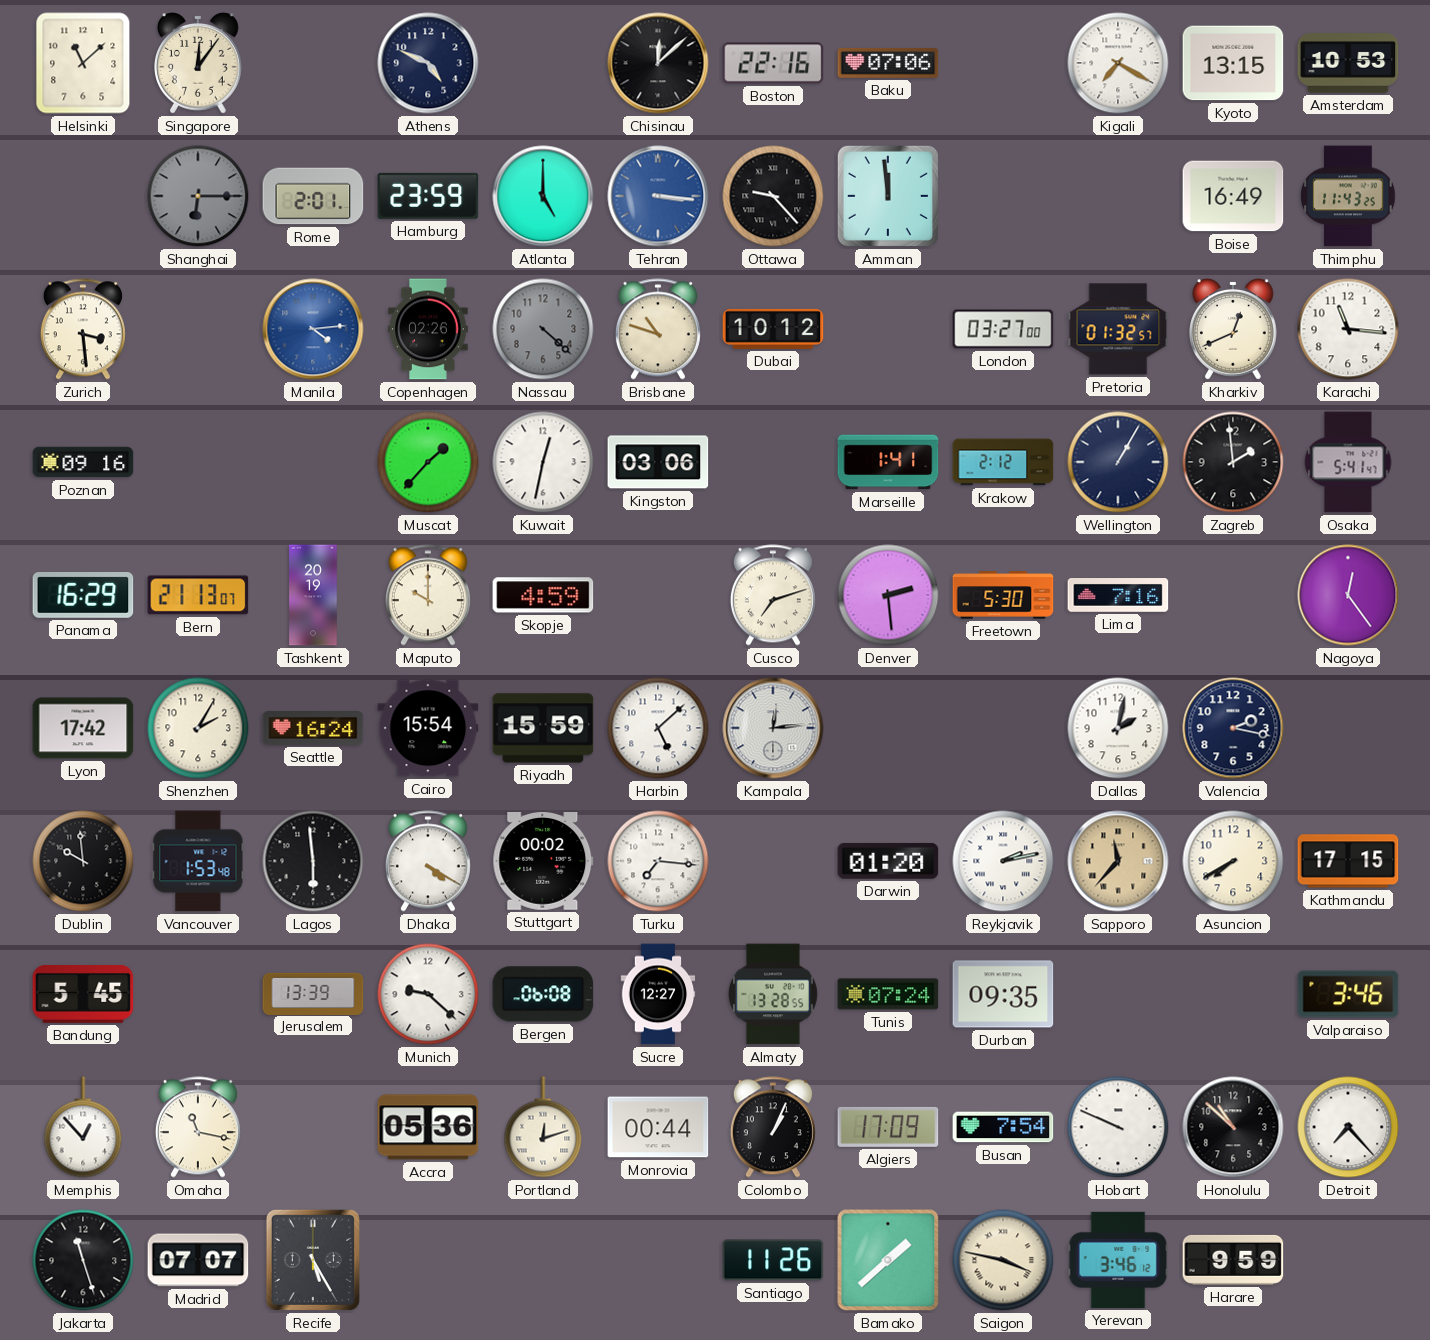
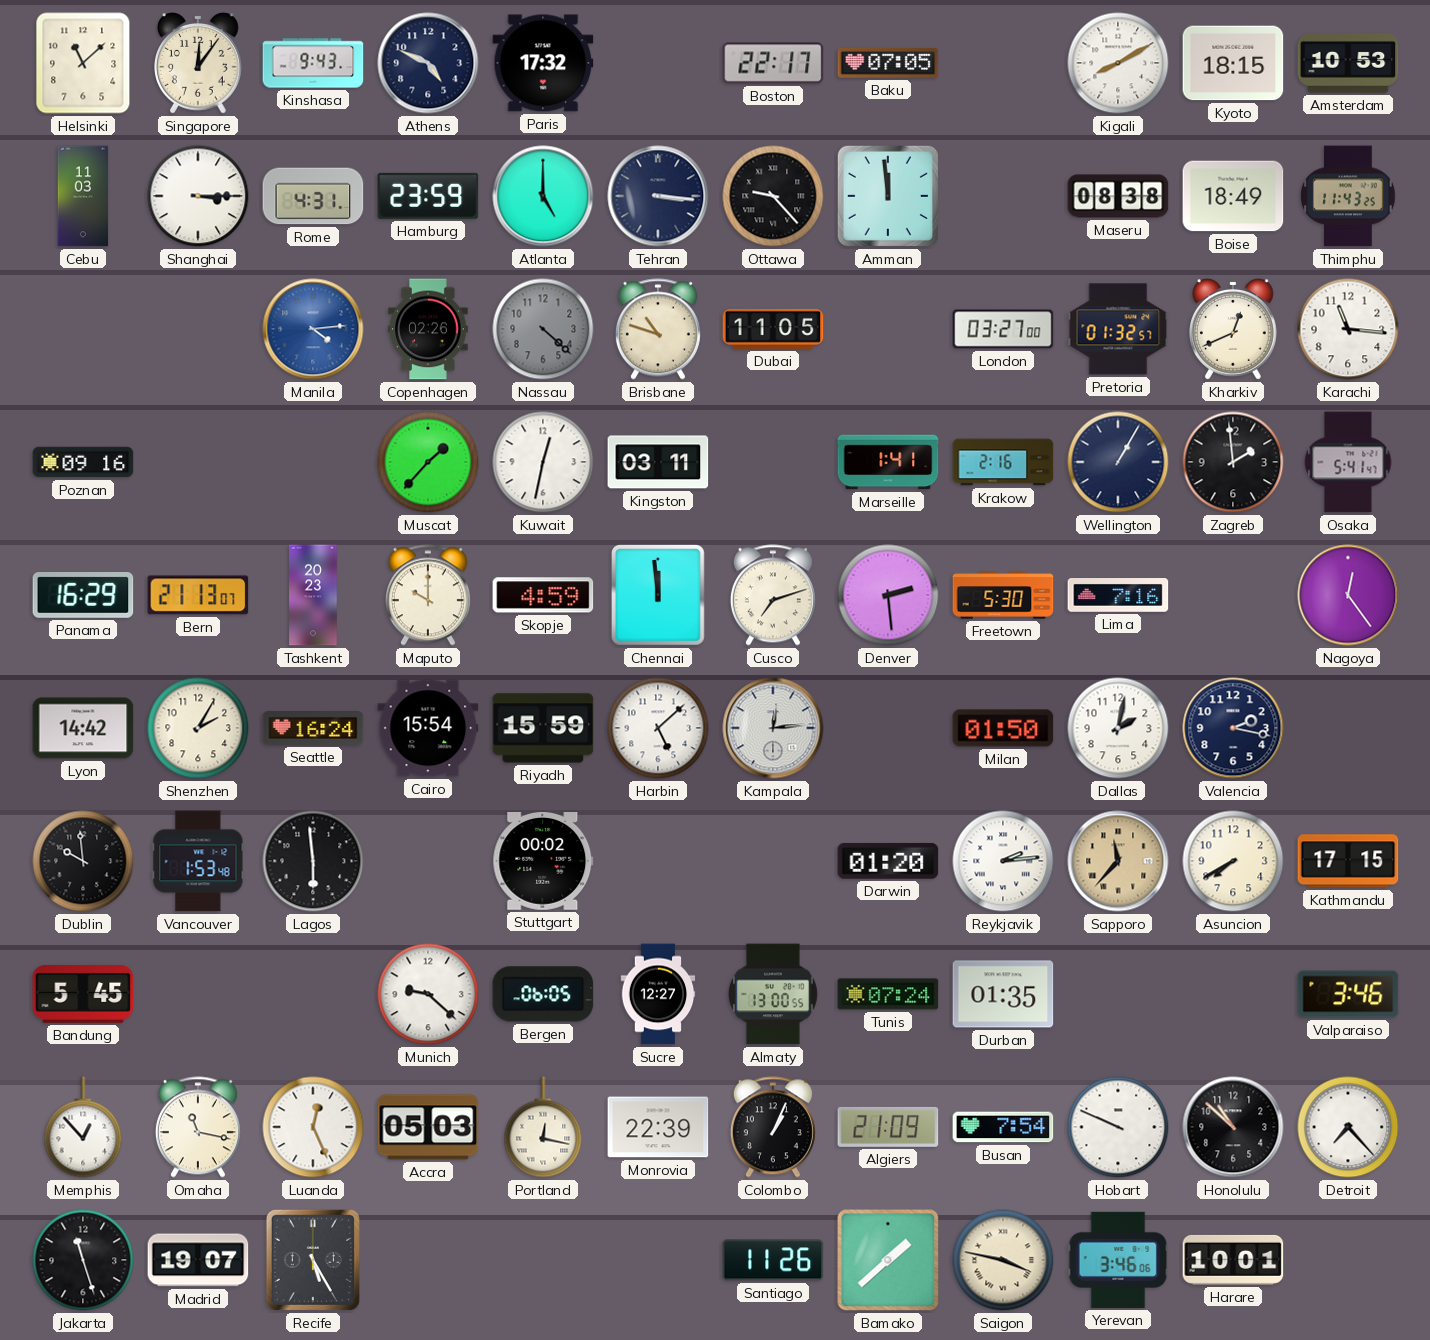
Kinshasa: none -> 9:43 (313, 63)
Paris: none -> 17:32 (543, 63)
Chisinau: 12:08 -> none (658, 63)
Boston: 22:16 -> 22:17 (773, 63)
Baku: 07:06 -> 07:05 (888, 63)
Kigali: 7:20 -> 8:10 (1118, 63)
Kyoto: 13:15 -> 18:15 (1233, 63)
Cebu: none -> 11:03 (83, 196)
Shanghai: 6:15 -> 3:15 (198, 196)
Shanghai dial: grey -> white (198, 196)
Rome: 2:01 -> 4:31 (313, 196)
Tehran dial: blue -> navy (658, 196)
Maseru: none -> 08:38 (1118, 196)
Boise: 16:49 -> 18:49 (1233, 196)
Zurich: 3:29 -> none (83, 329)
Dubai: 10:12 -> 11:05 (773, 329)
Kingston: 03:06 -> 03:11 (658, 462)
Krakow: 2:12 -> 2:16 (1003, 462)
Tashkent: 20:19 -> 20:23 (313, 595)
Chennai: none -> 11:59 (658, 596)
Lyon: 17:42 -> 14:42 (83, 728)
Milan: none -> 01:50 (1003, 728)
Dhaka: 4:20 -> none (428, 861)
Turku: 7:16 -> none (658, 861)
Reykjavik: 2:13 -> 2:14 (1003, 861)
Jerusalem: 13:39 -> none (313, 993)
Bergen: 06:08 -> 06:05 (543, 994)
Almaty: 13:28 -> 13:00 (773, 994)
Durban: 09:35 -> 01:35 (1003, 994)
Luanda: none -> 12:26 (313, 1127)
Accra: 05:36 -> 05:03 (428, 1127)
Portland: 12:12 -> 12:17 (543, 1127)
Monrovia: 00:44 -> 22:39 (658, 1127)
Algiers: 17:09 -> 21:09 (888, 1127)
Madrid: 07:07 -> 19:07 (198, 1260)
Yerevan: 3:46:12 -> 3:46:06 (1118, 1260)
Harare: 9:59 -> 10:01 (1233, 1260)
